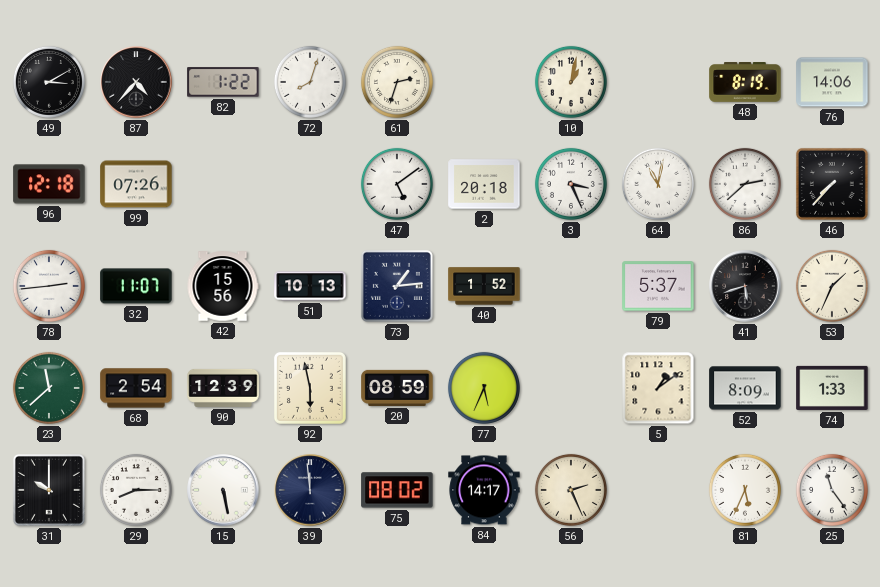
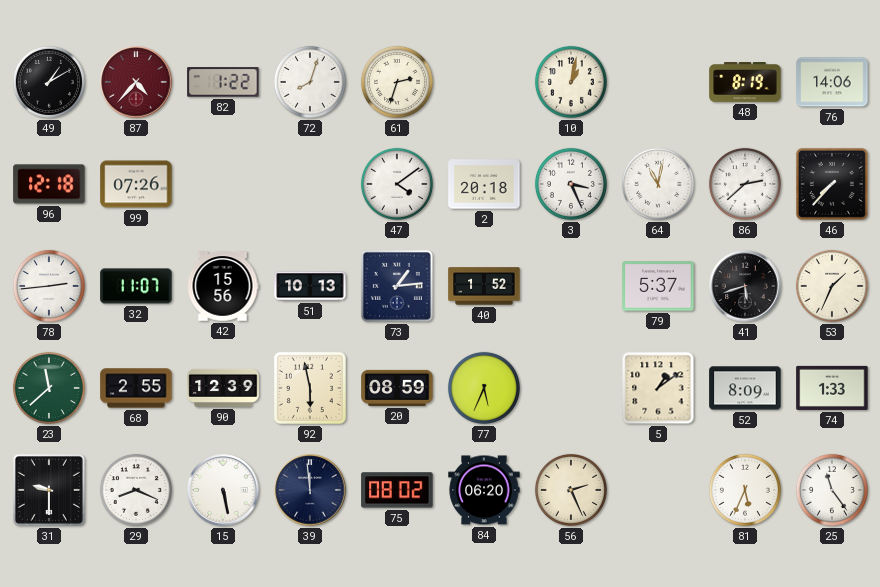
49: 3:10 -> 1:10 (49, 82)
87 dial: black -> burgundy (136, 82)
47: 5:09 -> 4:09 (397, 184)
68: 2:54 -> 2:55 (136, 388)
31: 10:00 -> 9:30 (49, 490)
29: 8:15 -> 8:19 (136, 490)
84: 14:17 -> 06:20 (484, 490)
